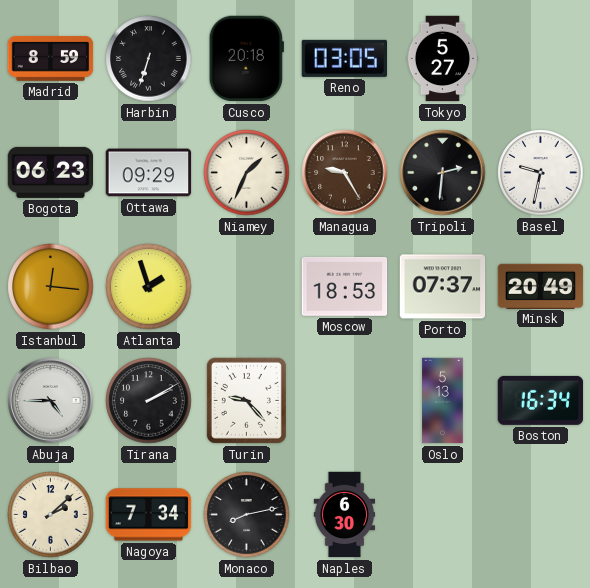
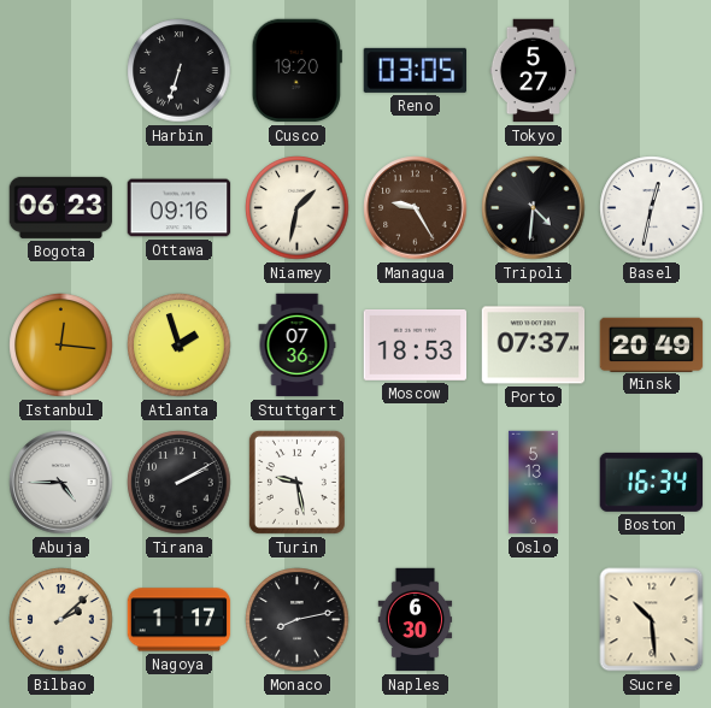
Madrid: 8:59 -> none (51, 58)
Cusco: 20:18 -> 19:20 (296, 71)
Ottawa: 09:29 -> 09:16 (180, 208)
Niamey: 1:34 -> 1:32 (298, 208)
Tripoli: 2:31 -> 4:31 (534, 208)
Basel: 9:32 -> 12:32 (652, 208)
Stuttgart: none -> 07:36 (298, 346)
Turin: 9:23 -> 9:28 (296, 482)
Nagoya: 7:34 -> 1:17 (180, 620)
Sucre: none -> 10:29 (652, 620)
